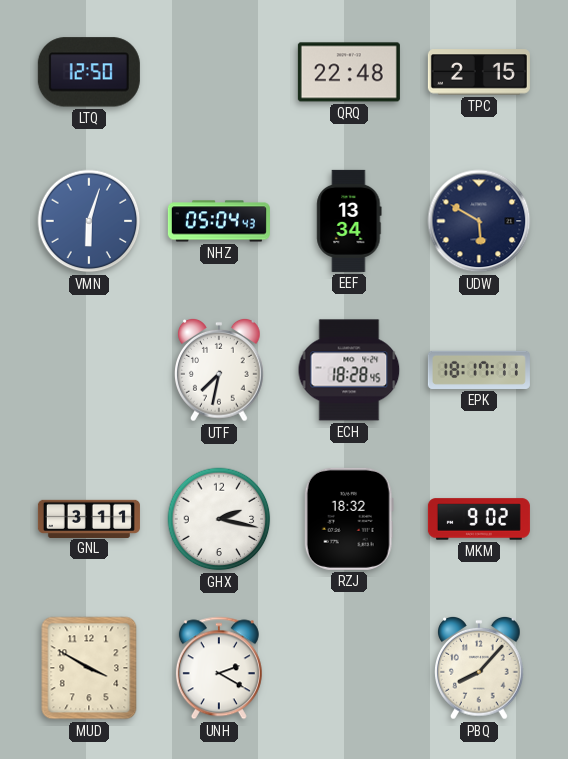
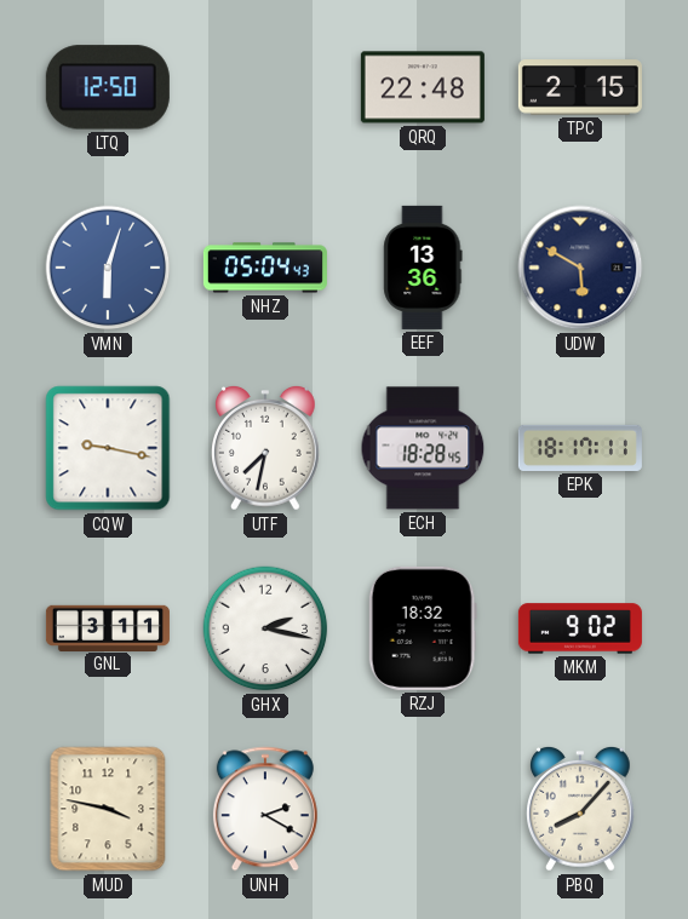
EEF: 13:34 -> 13:36 (423, 268)
CQW: none -> 9:17 (108, 448)
MUD: 3:50 -> 3:47 (108, 809)
